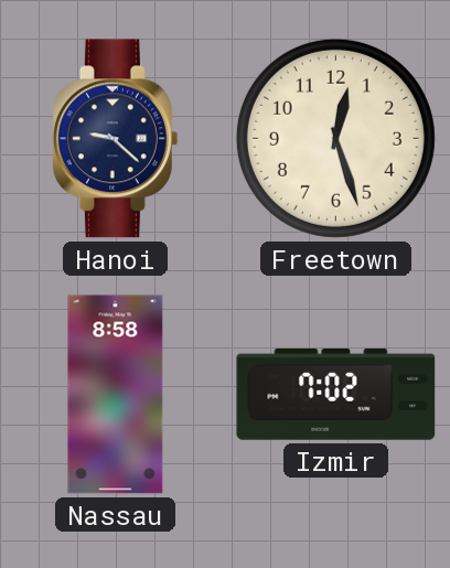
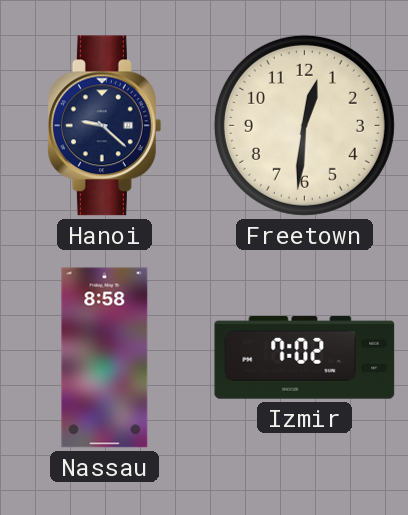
Freetown: 12:27 -> 12:31 (304, 125)
